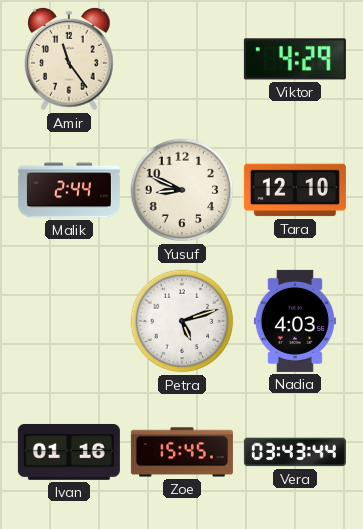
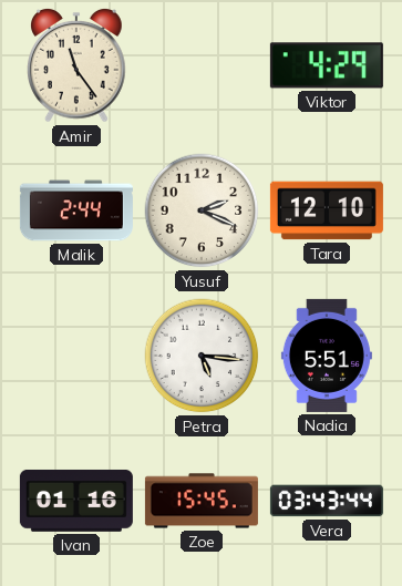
Yusuf: 8:49 -> 2:19 (202, 210)
Petra: 5:12 -> 5:16 (202, 356)
Nadia: 4:03 -> 5:51 (327, 356)
